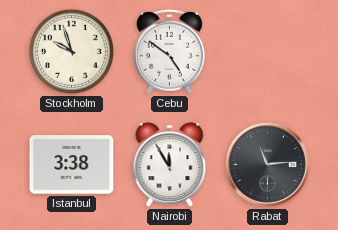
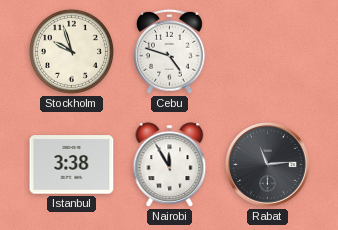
Cebu: 4:51 -> 4:48 (170, 51)
